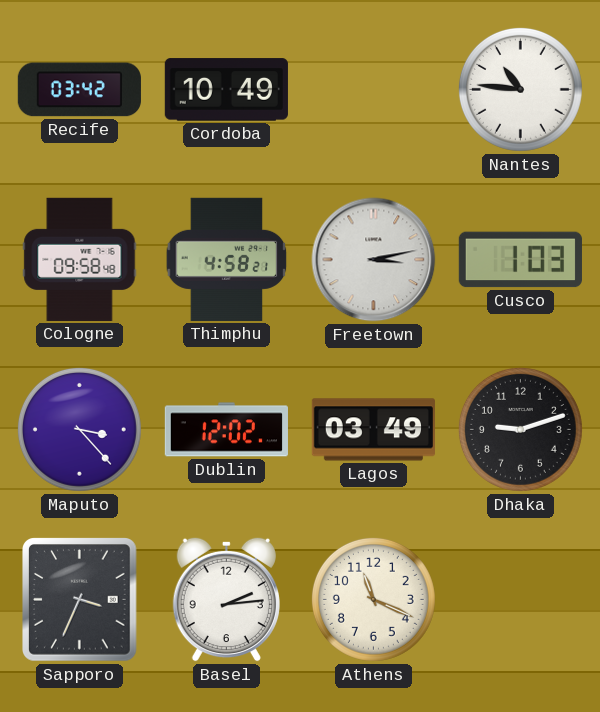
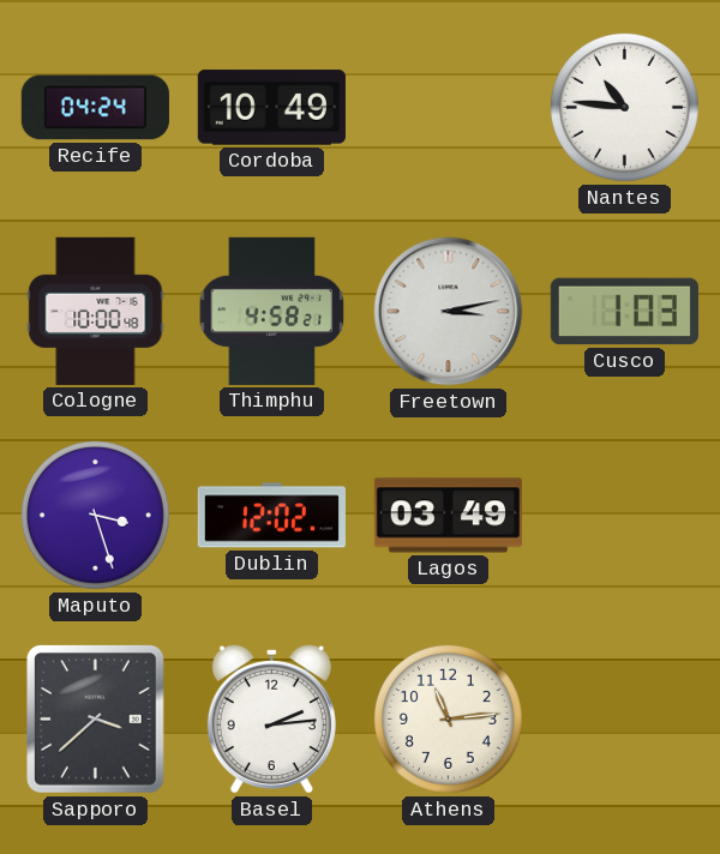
Recife: 03:42 -> 04:24 (95, 108)
Cologne: 09:58 -> 10:00 (96, 311)
Maputo: 3:23 -> 3:27 (95, 515)
Dhaka: 9:12 -> none (520, 429)
Sapporo: 3:34 -> 3:38 (96, 720)
Athens: 11:19 -> 11:14 (448, 718)
